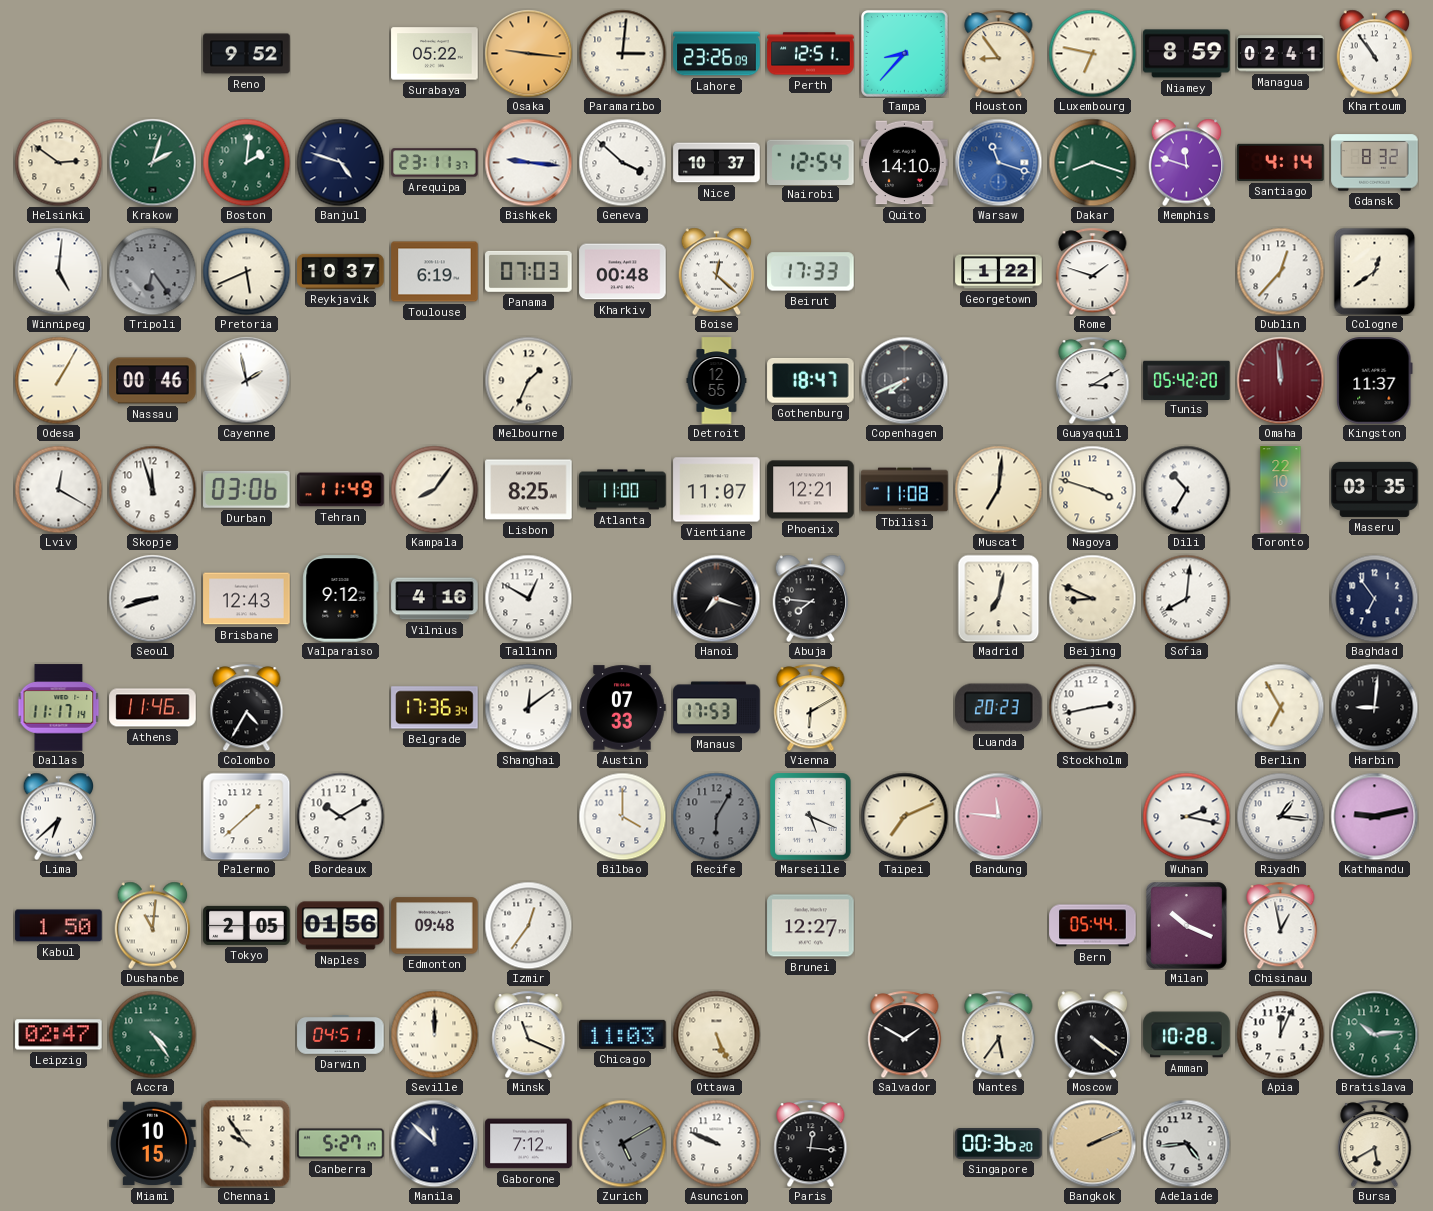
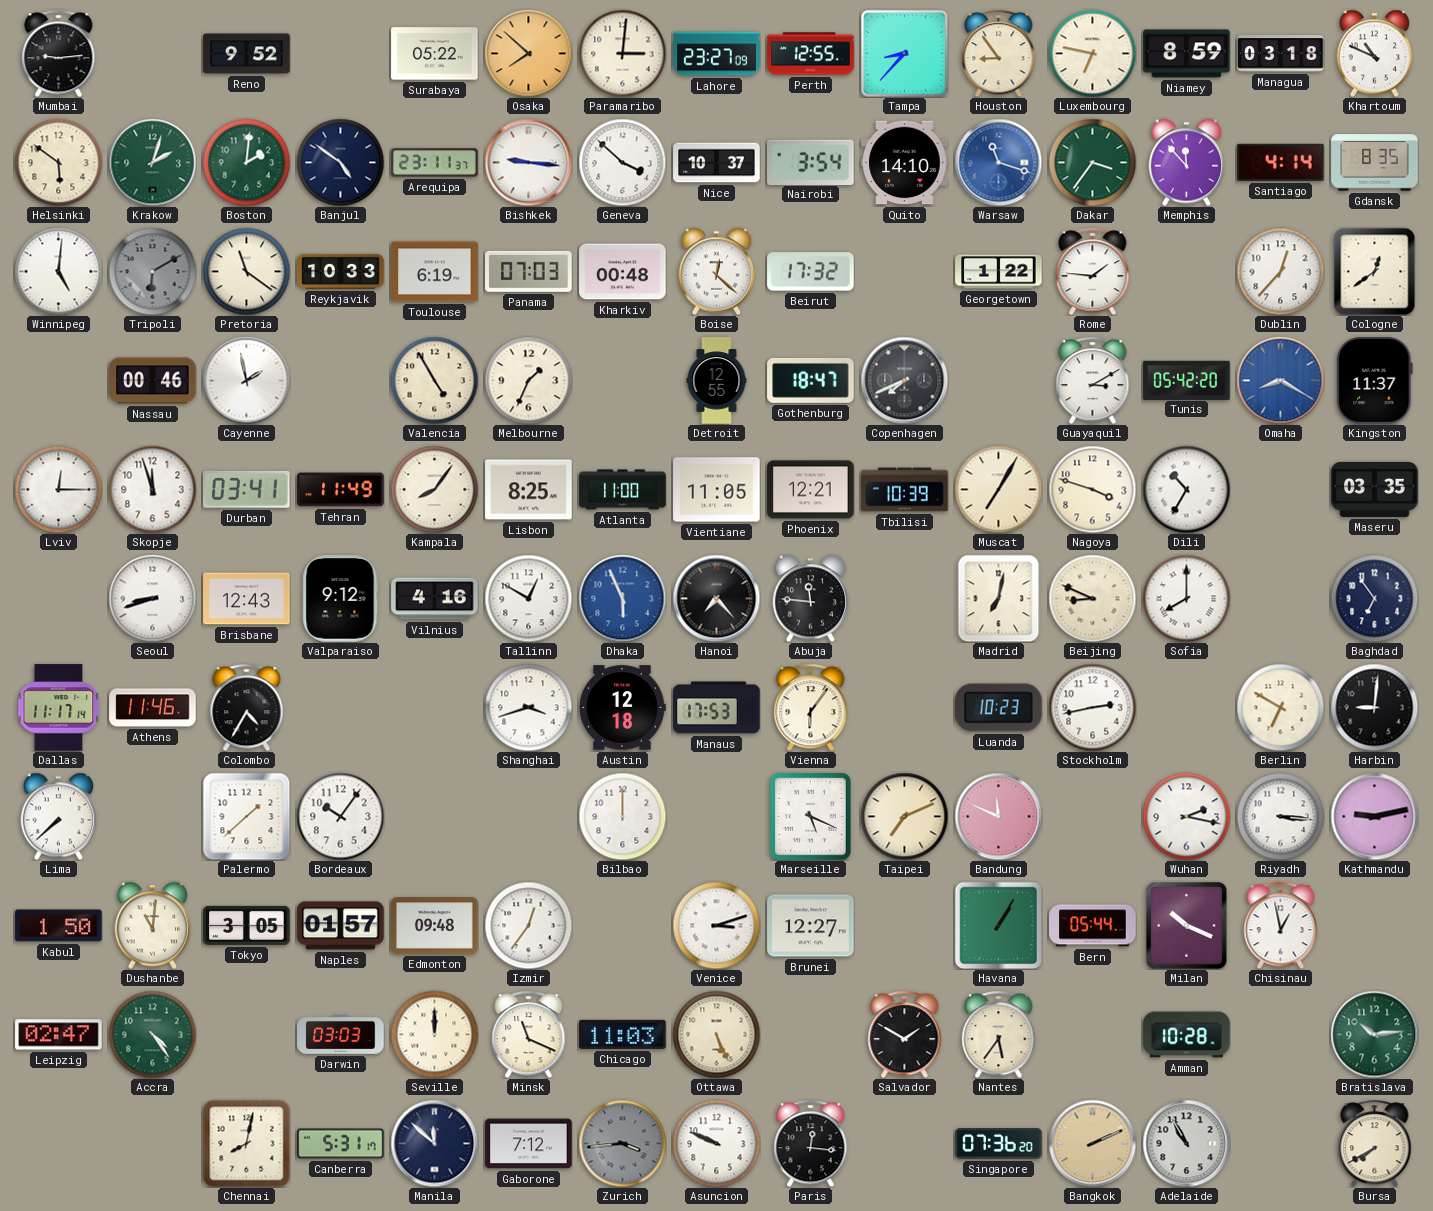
Mumbai: none -> 9:14 (59, 53)
Osaka: 9:16 -> 7:52 (528, 53)
Lahore: 23:26 -> 23:27 (717, 54)
Perth: 12:51 -> 12:55 (811, 54)
Managua: 02:41 -> 03:18 (1281, 54)
Khartoum: 10:54 -> 10:49 (1375, 53)
Helsinki: 2:51 -> 5:51 (58, 162)
Banjul: 4:48 -> 4:51 (340, 162)
Nairobi: 12:54 -> 3:54 (811, 162)
Dakar: 8:18 -> 3:36 (1092, 162)
Memphis: 11:48 -> 11:53 (1187, 162)
Gdansk: 8:32 -> 8:35 (1375, 163)
Tripoli: 6:24 -> 6:10 (152, 271)
Pretoria: 5:41 -> 11:21 (246, 271)
Reykjavik: 10:37 -> 10:33 (341, 271)
Beirut: 17:33 -> 17:32 (811, 272)
Rome: 1:48 -> 1:46 (1093, 271)
Odesa: 1:05 -> none (58, 380)
Valencia: none -> 4:55 (434, 380)
Omaha: 11:59 -> 8:20 (1280, 380)
Omaha dial: burgundy -> blue (1280, 380)
Lviv: 12:20 -> 12:15 (58, 489)
Durban: 03:06 -> 03:41 (247, 489)
Vientiane: 11:07 -> 11:05 (717, 490)
Tbilisi: 11:08 -> 10:39 (905, 490)
Muscat: 7:01 -> 7:05 (998, 489)
Toronto: 22:10 -> none (1281, 490)
Dhaka: none -> 5:56 (622, 598)
Hanoi: 7:18 -> 7:23 (716, 598)
Abuja: 7:46 -> 11:46 (811, 598)
Sofia: 8:01 -> 8:00 (1186, 598)
Belgrade: 17:36 -> none (435, 708)
Shanghai: 12:09 -> 3:42 (528, 707)
Austin: 07:33 -> 12:18 (622, 708)
Vienna: 6:10 -> 6:06 (811, 707)
Luanda: 20:23 -> 10:23 (999, 708)
Berlin: 6:55 -> 6:50 (1280, 707)
Lima: 6:38 -> 7:38 (59, 816)
Bordeaux: 10:10 -> 10:06 (340, 816)
Bilbao: 4:00 -> 12:00 (622, 816)
Recife: 6:05 -> none (716, 816)
Bandung: 11:46 -> 11:49 (998, 816)
Riyadh: 1:16 -> 3:16 (1280, 816)
Tokyo: 2:05 -> 3:05 (247, 925)
Naples: 01:56 -> 01:57 (341, 926)
Venice: none -> 3:12 (716, 925)
Havana: none -> 1:05 (998, 925)
Darwin: 04:51 -> 03:03 (341, 1035)
Moscow: 4:21 -> none (1093, 1034)
Apia: 12:04 -> none (1280, 1034)
Miami: 10:15 -> none (153, 1144)
Chennai: 9:54 -> 8:02 (246, 1143)
Canberra: 5:27 -> 5:31 (341, 1144)
Zurich: 5:10 -> 3:44 (622, 1143)
Singapore: 00:36 -> 07:36 (999, 1144)
Adelaide: 4:44 -> 10:55 (1186, 1143)
Bursa: 5:40 -> 7:40 (1375, 1143)
